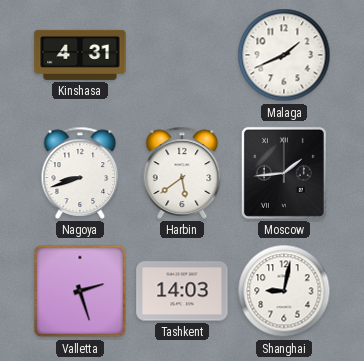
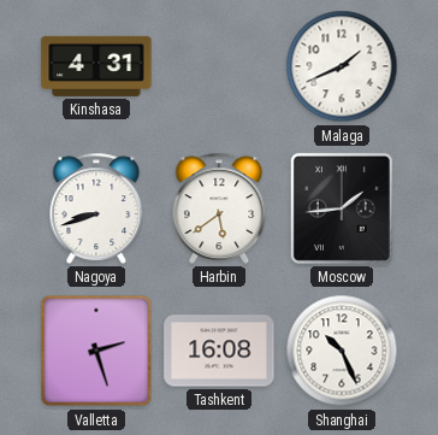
Tashkent: 14:03 -> 16:08 (219, 351)
Shanghai: 9:02 -> 10:26 (342, 351)
